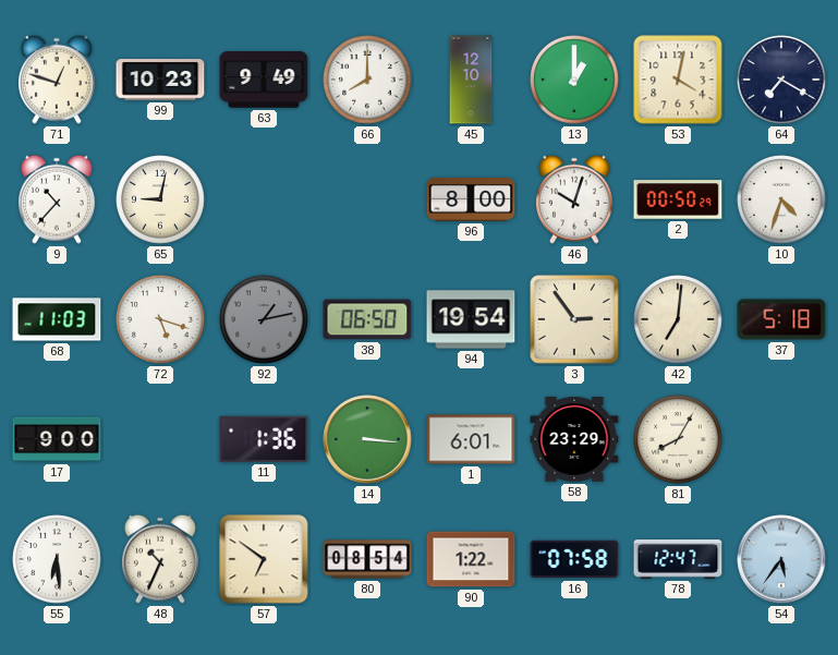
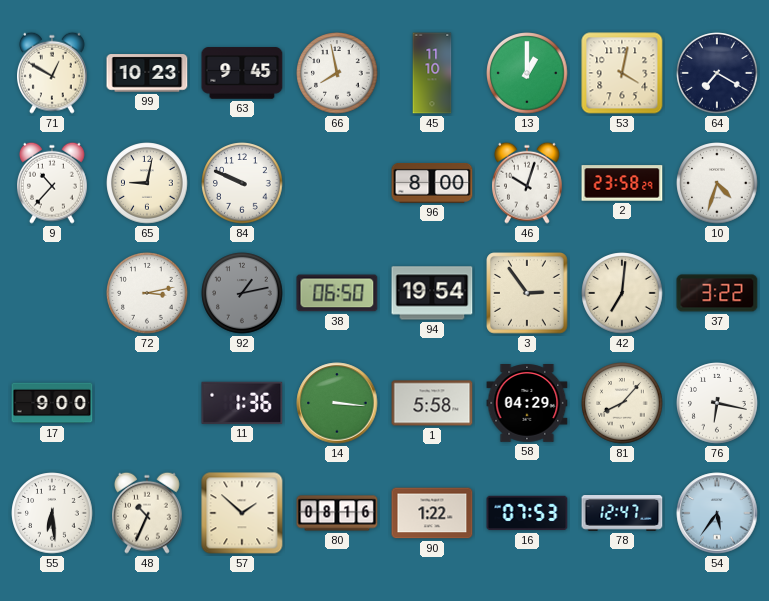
71: 12:48 -> 12:50 (53, 73)
63: 9:49 -> 9:45 (242, 73)
66: 8:00 -> 7:58 (337, 73)
45: 12:10 -> 11:10 (432, 73)
84: none -> 9:49 (242, 183)
2: 00:50 -> 23:58 (622, 183)
68: 11:03 -> none (57, 319)
72: 5:18 -> 3:13 (147, 293)
37: 5:18 -> 3:22 (717, 293)
1: 6:01 -> 5:58 (432, 403)
58: 23:29 -> 04:29 (527, 404)
81: 8:05 -> 8:07 (622, 403)
76: none -> 6:17 (717, 403)
57: 6:51 -> 1:52 (242, 513)
80: 08:54 -> 08:16 (337, 513)
16: 07:58 -> 07:53 (527, 513)
